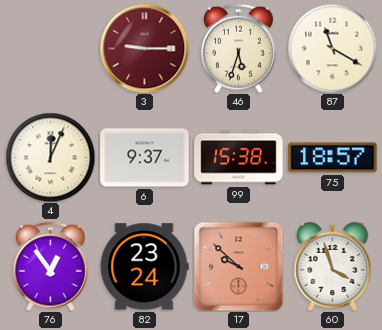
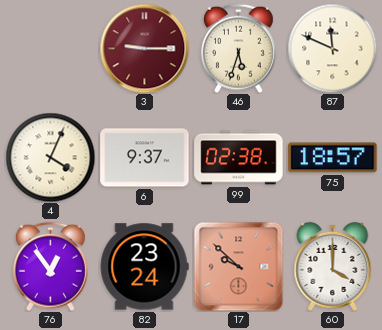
87: 11:20 -> 11:49 (332, 48)
4: 12:04 -> 4:04 (50, 157)
99: 15:38 -> 02:38 (239, 158)
60: 3:57 -> 4:00 (333, 266)
